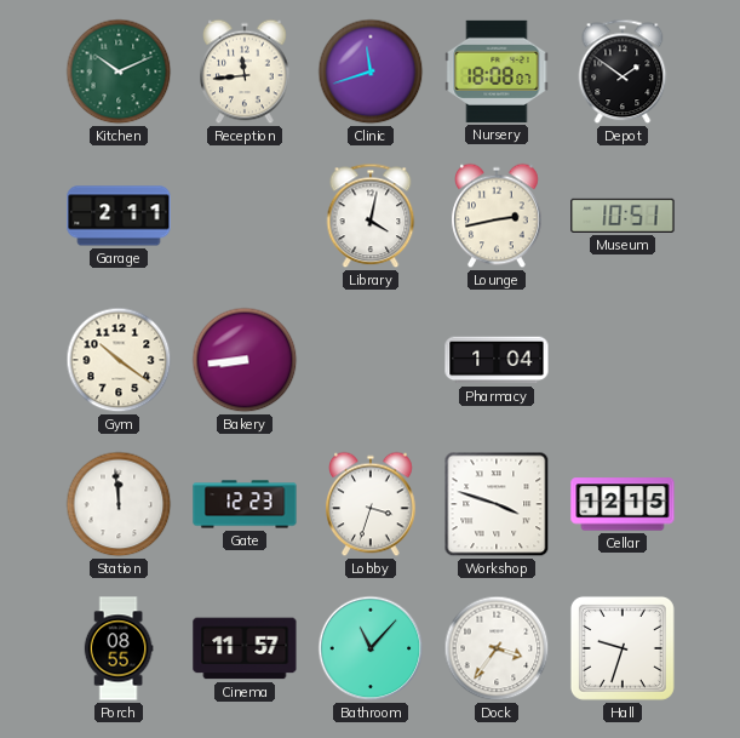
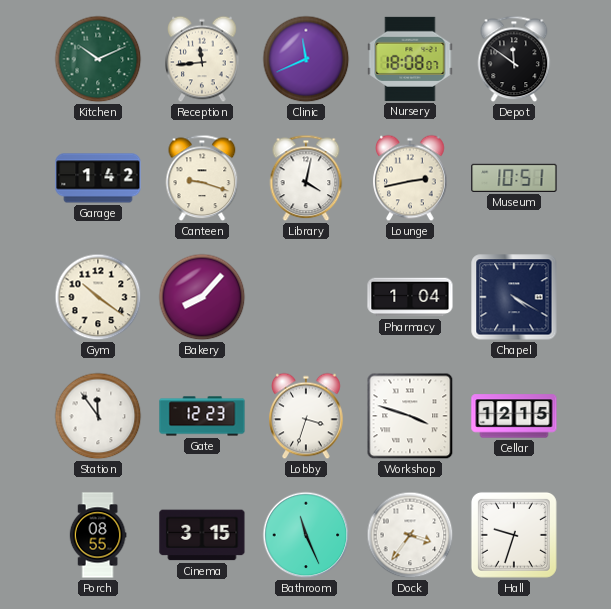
Clinic: 11:42 -> 11:41 (306, 59)
Depot: 1:51 -> 11:51 (514, 59)
Garage: 2:11 -> 1:42 (98, 178)
Canteen: none -> 9:18 (202, 178)
Bakery: 8:44 -> 8:07 (202, 297)
Chapel: none -> 4:20 (514, 297)
Station: 11:59 -> 11:54 (98, 416)
Cinema: 11:57 -> 3:15 (202, 535)
Bathroom: 11:07 -> 11:26 (306, 535)
